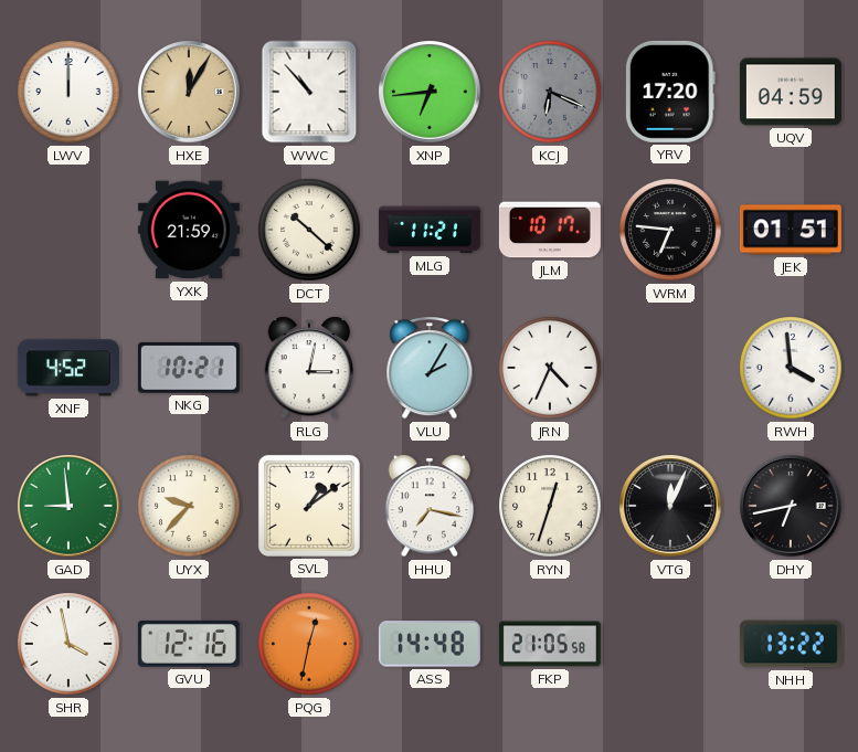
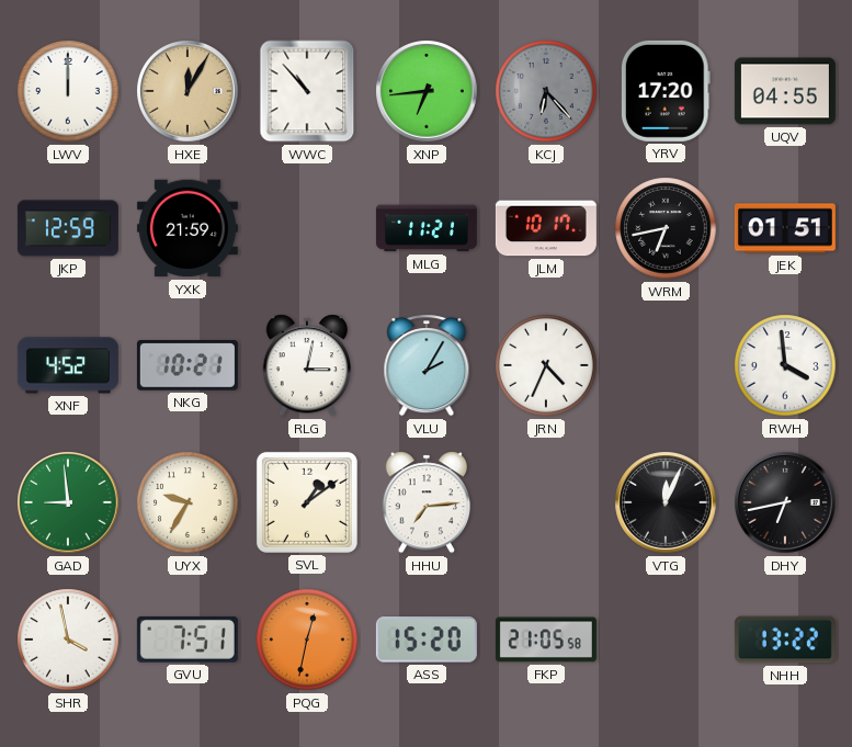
KCJ: 6:19 -> 6:23 (546, 91)
UQV: 04:59 -> 04:55 (785, 91)
JKP: none -> 12:59 (68, 228)
DCT: 10:22 -> none (309, 230)
WRM: 6:46 -> 6:43 (666, 228)
UYX: 9:37 -> 9:35 (188, 502)
HHU: 7:17 -> 7:14 (427, 502)
RYN: 12:33 -> none (550, 506)
GVU: 12:16 -> 7:51 (188, 640)
ASS: 14:48 -> 15:20 (427, 640)
